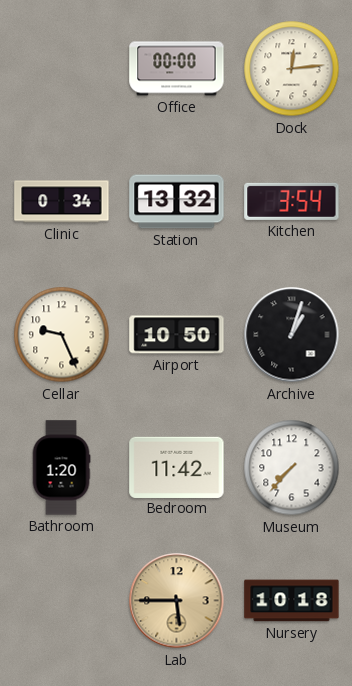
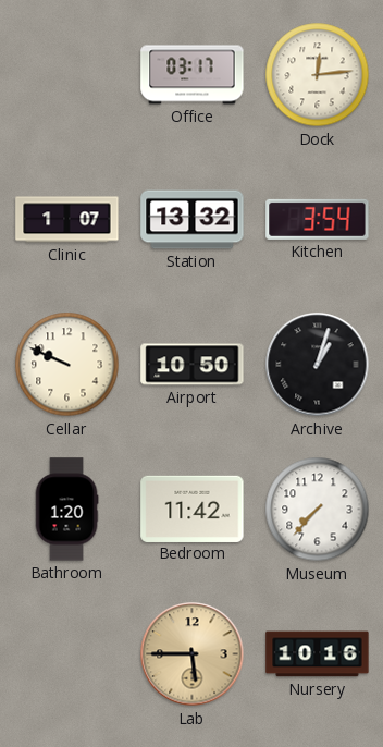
Office: 00:00 -> 03:17 (193, 75)
Clinic: 0:34 -> 1:07 (67, 220)
Cellar: 9:26 -> 9:49 (67, 365)
Nursery: 10:18 -> 10:16 (318, 654)
